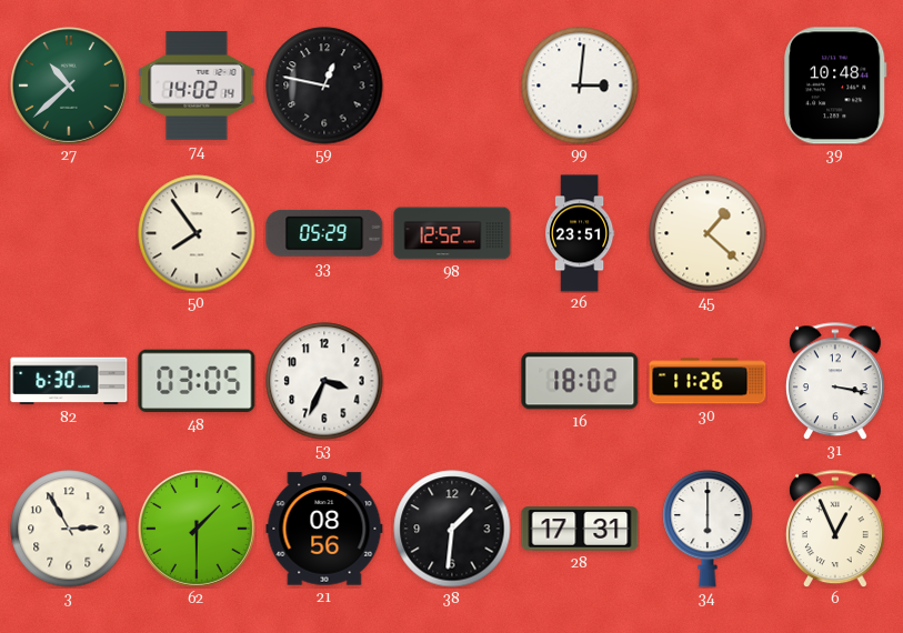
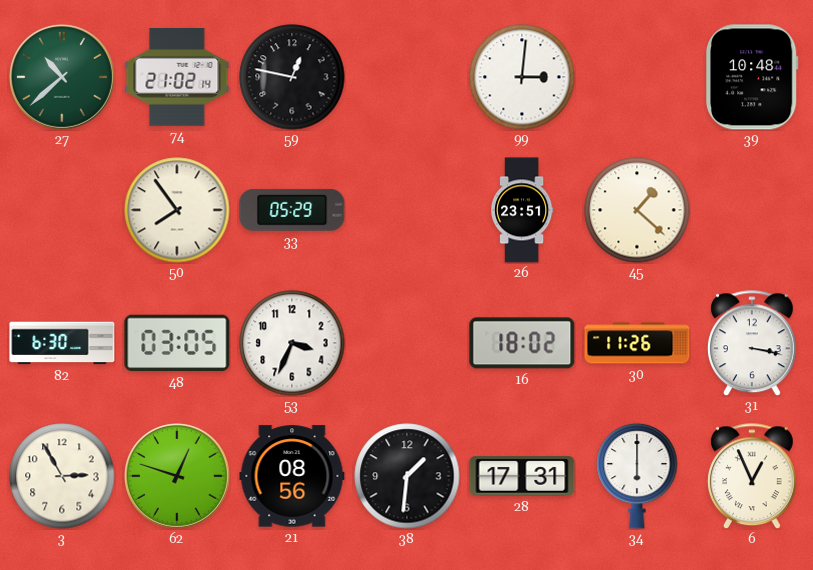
74: 14:02 -> 21:02 (177, 77)
98: 12:52 -> none (452, 233)
62: 1:30 -> 12:48 (177, 476)
